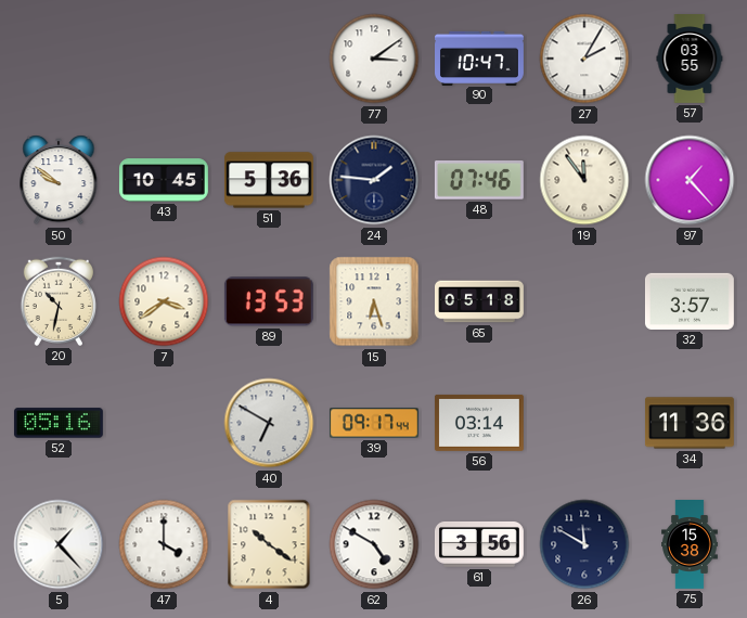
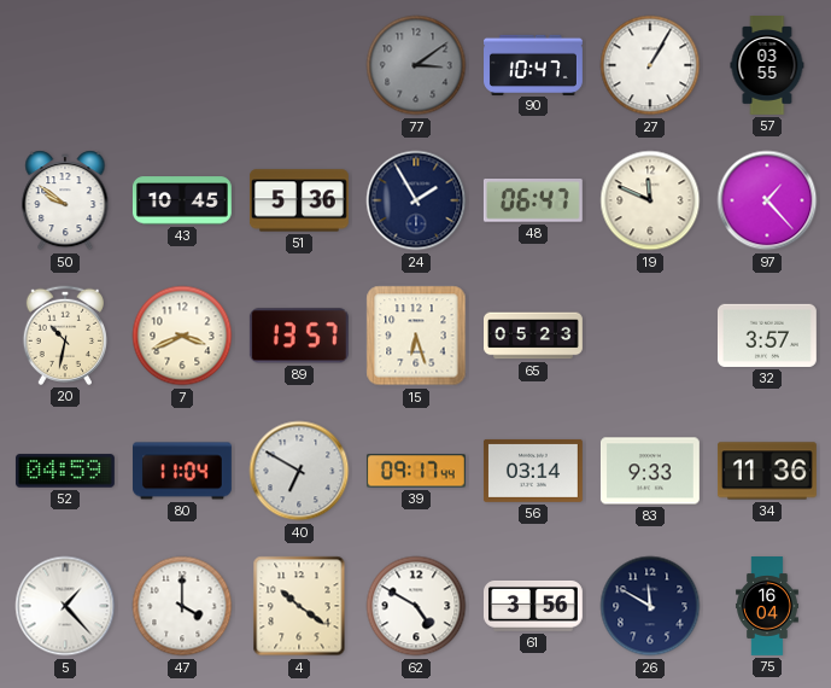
77 dial: white -> grey (416, 65)
27: 2:05 -> 1:05 (650, 65)
24: 1:46 -> 1:55 (416, 200)
48: 07:46 -> 06:47 (533, 200)
19: 11:54 -> 11:49 (650, 200)
7: 3:39 -> 3:41 (182, 336)
89: 13:53 -> 13:57 (299, 336)
65: 05:18 -> 05:23 (534, 336)
52: 05:16 -> 04:59 (65, 471)
80: none -> 11:04 (183, 471)
83: none -> 9:33 (650, 471)
75: 15:38 -> 16:04 (768, 607)
